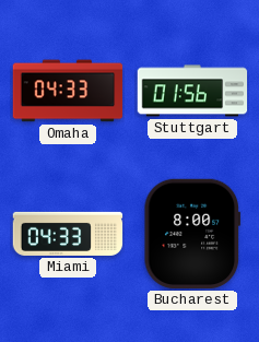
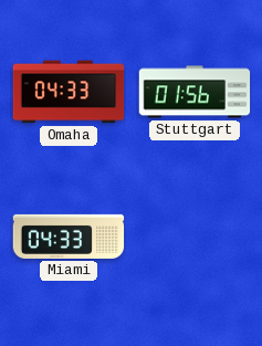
Bucharest: 8:00 -> none (192, 234)
